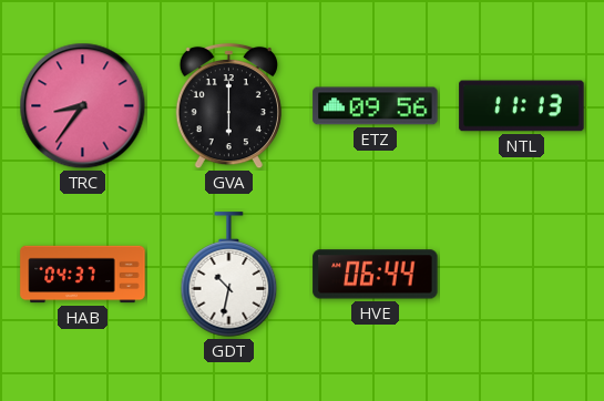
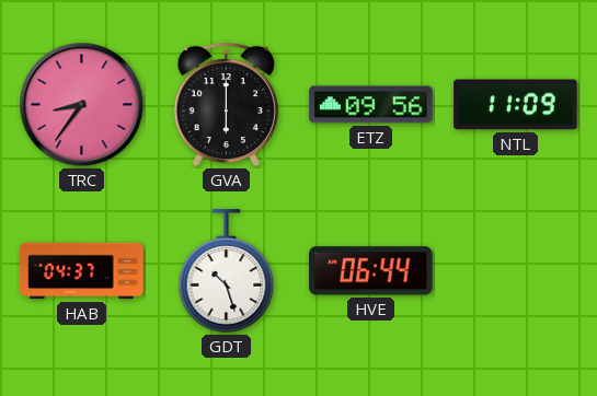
NTL: 11:13 -> 11:09 (516, 105)
GDT: 10:32 -> 10:27 (227, 271)
